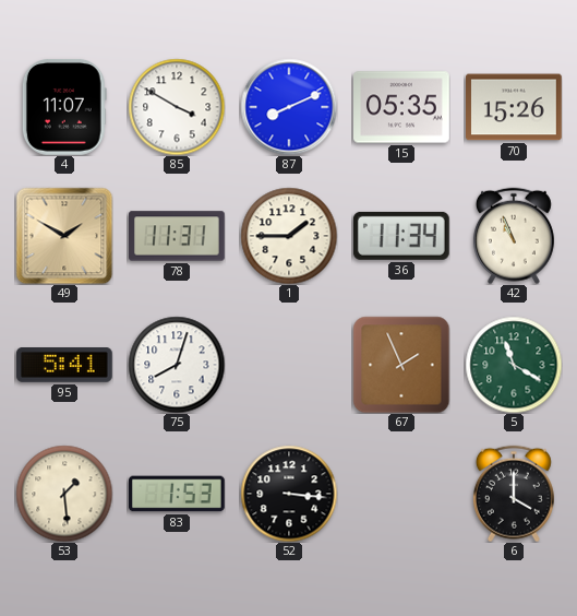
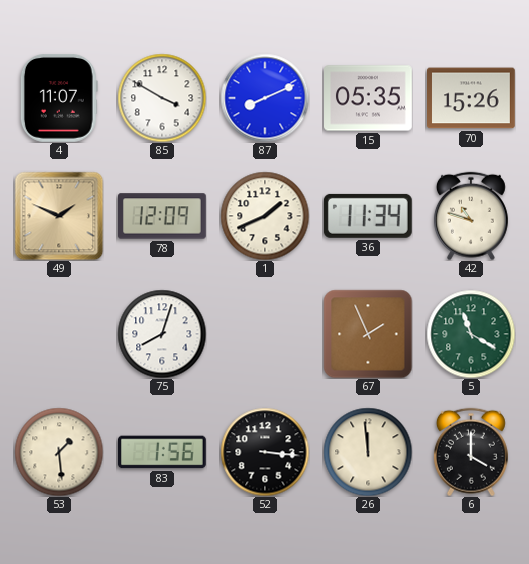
49: 1:50 -> 1:49 (59, 216)
78: 11:31 -> 12:09 (163, 216)
1: 1:45 -> 1:41 (265, 216)
42: 10:56 -> 10:48 (471, 216)
95: 5:41 -> none (64, 366)
83: 1:53 -> 1:56 (163, 452)
26: none -> 11:59 (368, 452)
